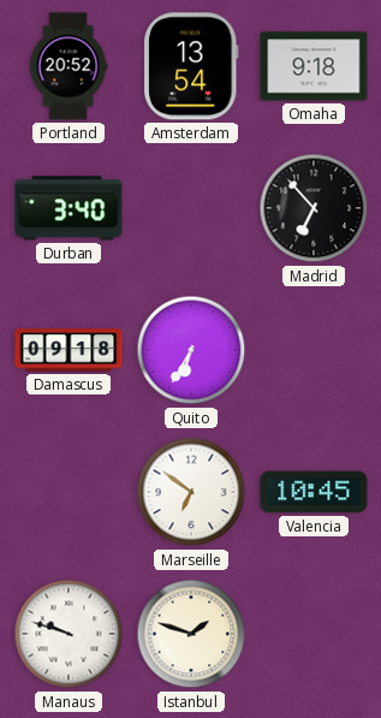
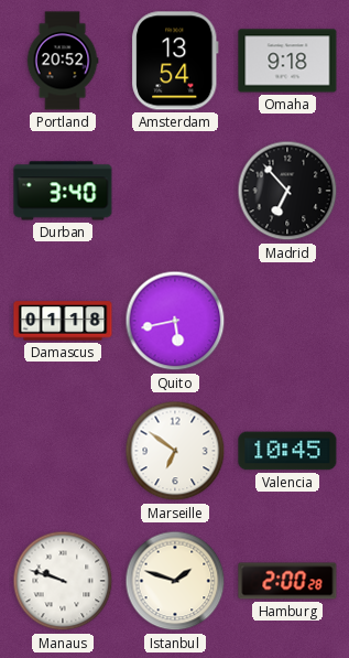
Damascus: 09:18 -> 01:18 (63, 321)
Quito: 6:35 -> 5:43 (175, 321)
Hamburg: none -> 2:00 (287, 581)
